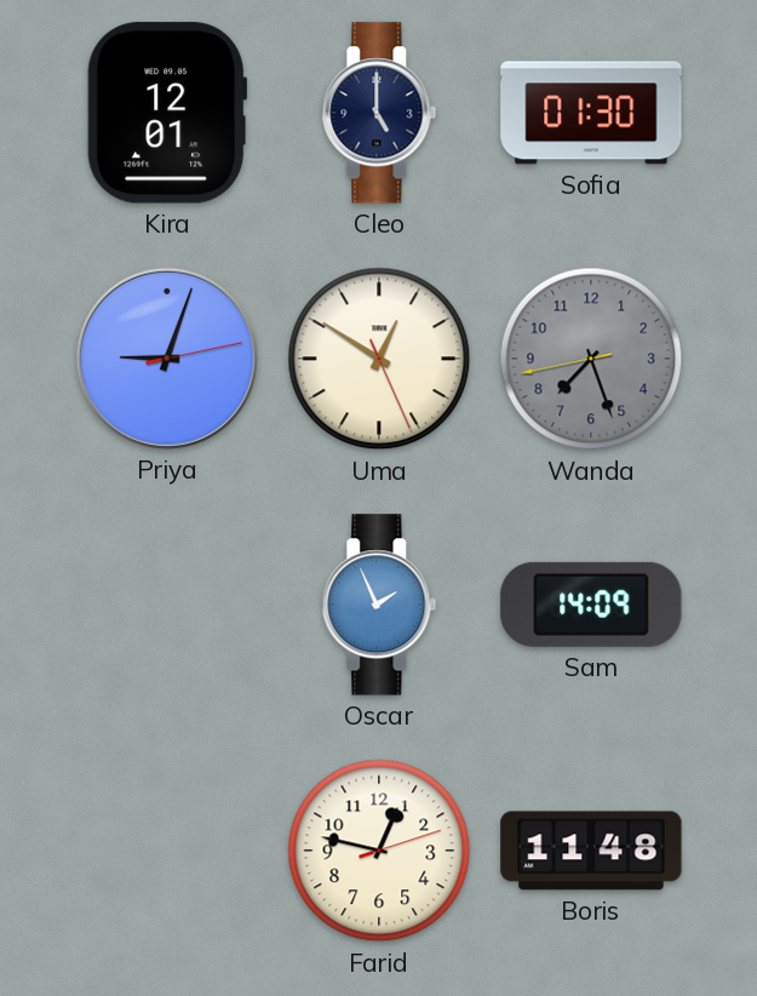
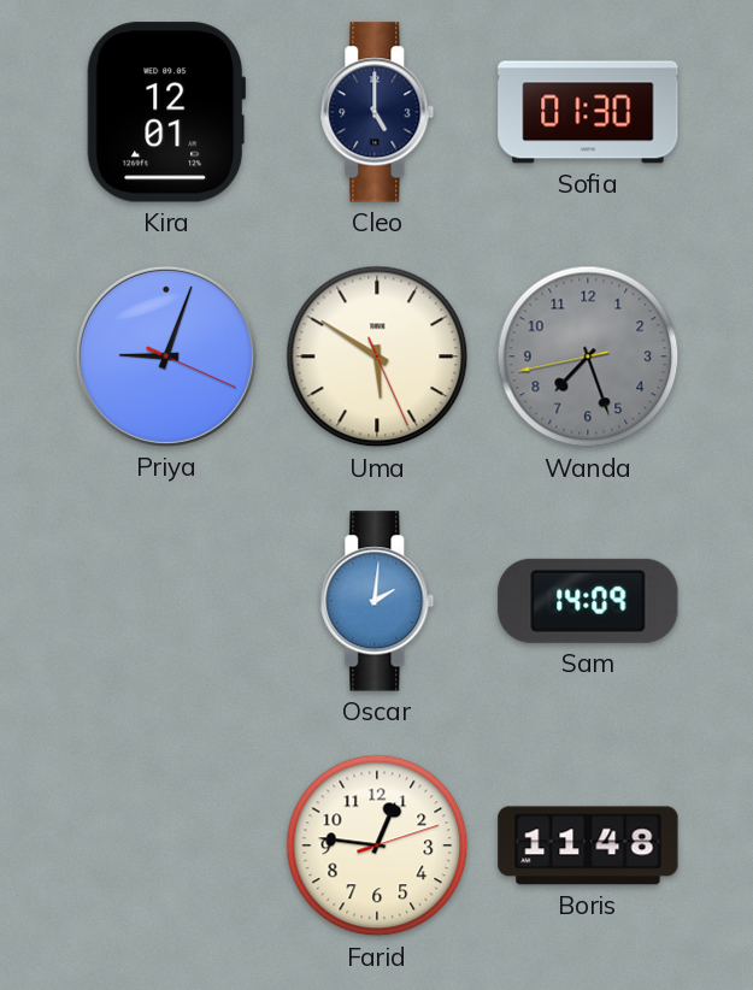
Priya: 9:03:13 -> 9:03:19 (166, 356)
Uma: 12:50 -> 5:50 (377, 356)
Oscar: 1:56 -> 2:01 (377, 601)
Farid: 12:47 -> 12:46 (377, 845)
